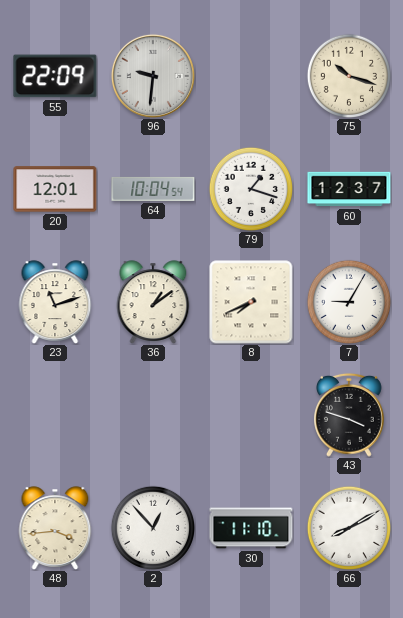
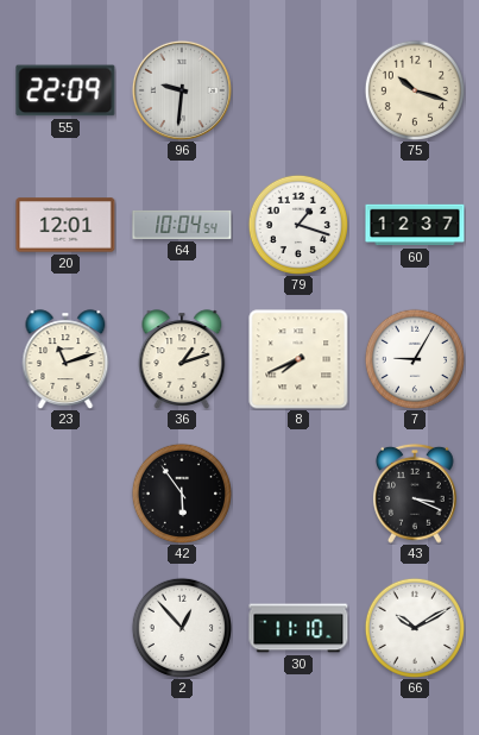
36: 1:09 -> 1:12 (182, 359)
42: none -> 5:54 (181, 492)
43: 3:48 -> 3:19 (416, 494)
48: 3:44 -> none (55, 528)
66: 8:10 -> 10:10 (414, 627)
